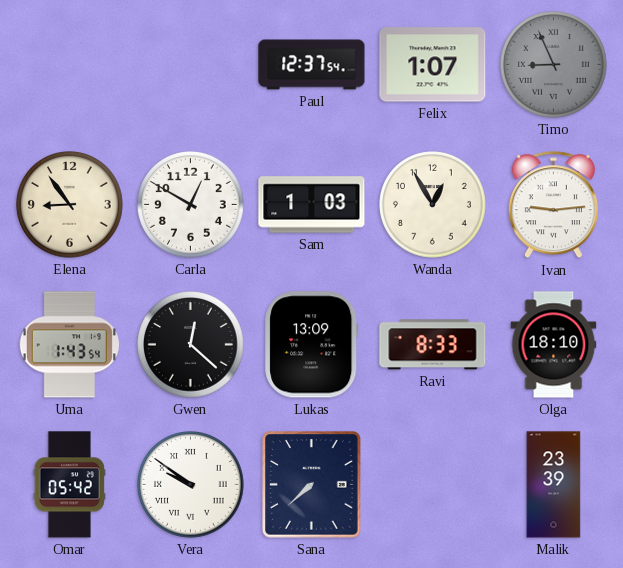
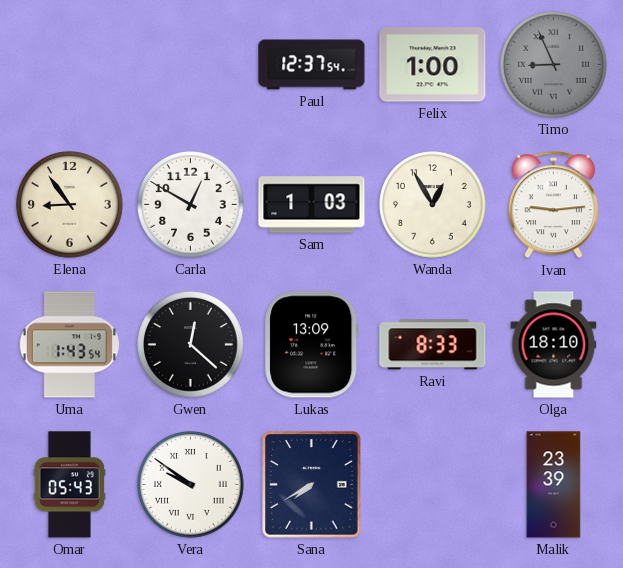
Felix: 1:07 -> 1:00 (433, 65)
Omar: 05:42 -> 05:43 (69, 485)
Sana: 7:38 -> 7:40 (312, 485)
